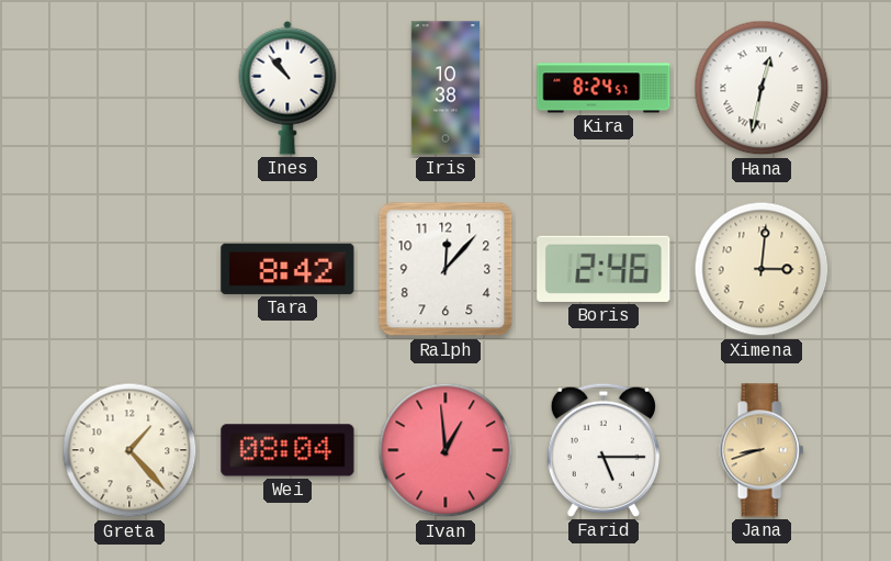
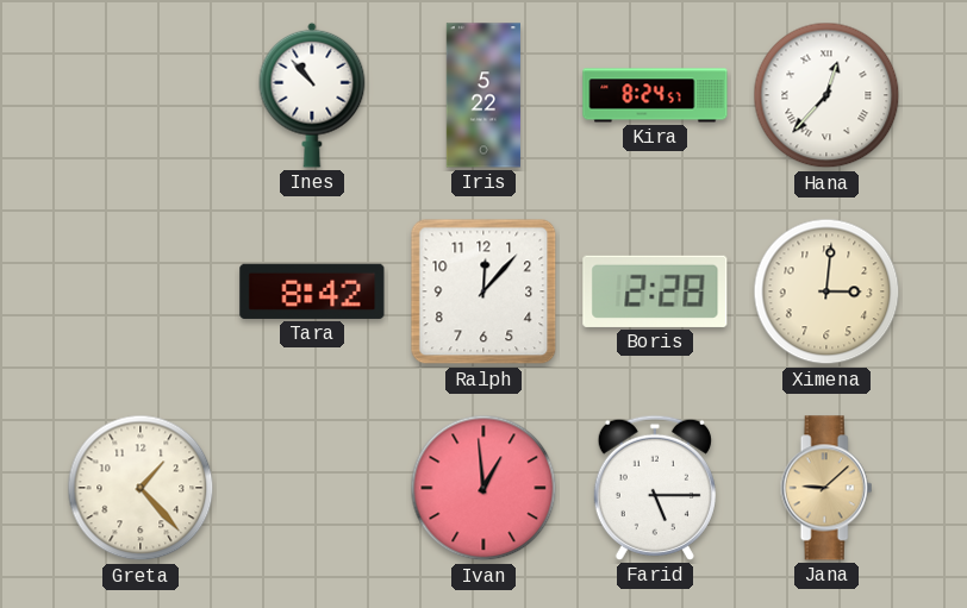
Iris: 10:38 -> 5:22 (484, 95)
Hana: 12:32 -> 12:37 (826, 95)
Boris: 2:46 -> 2:28 (655, 292)
Wei: 08:04 -> none (287, 450)
Jana: 8:42 -> 9:08 (826, 488)
